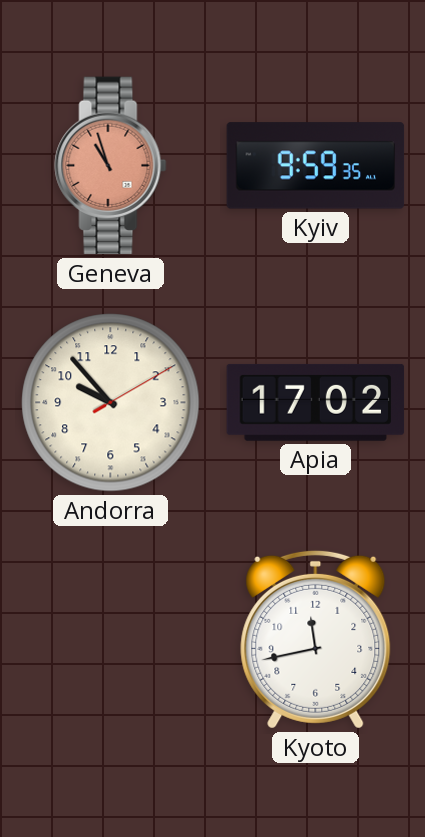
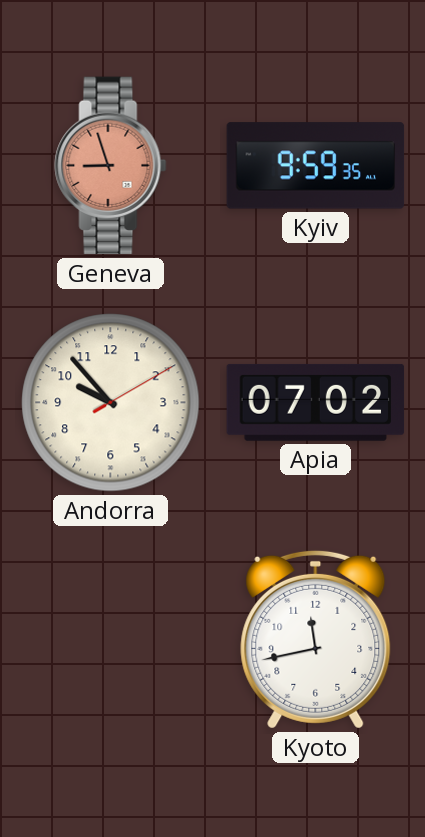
Geneva: 10:57 -> 8:57 (111, 166)
Apia: 17:02 -> 07:02 (316, 402)
